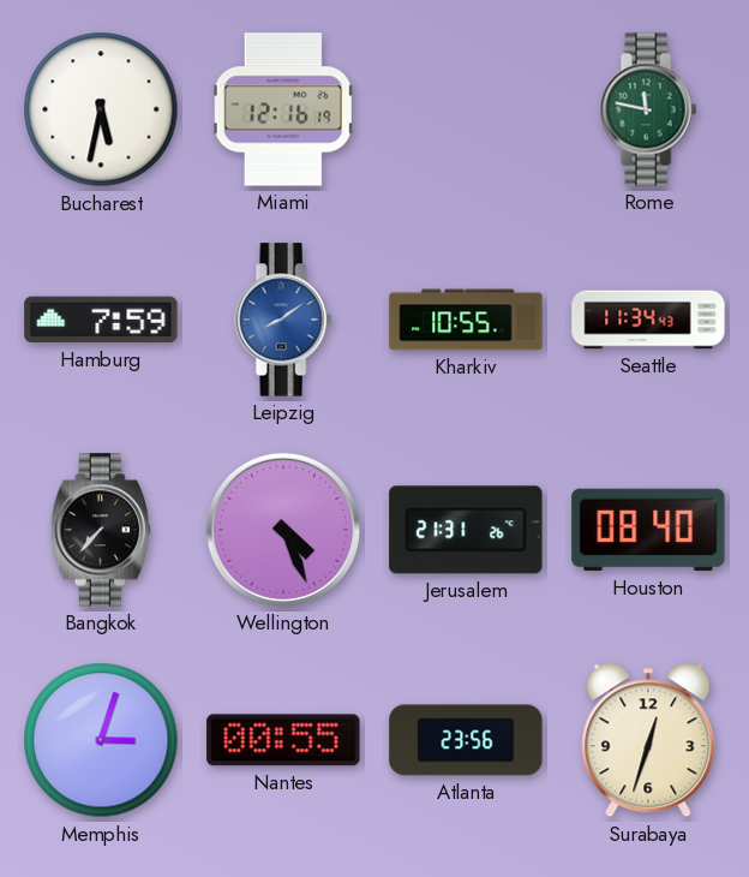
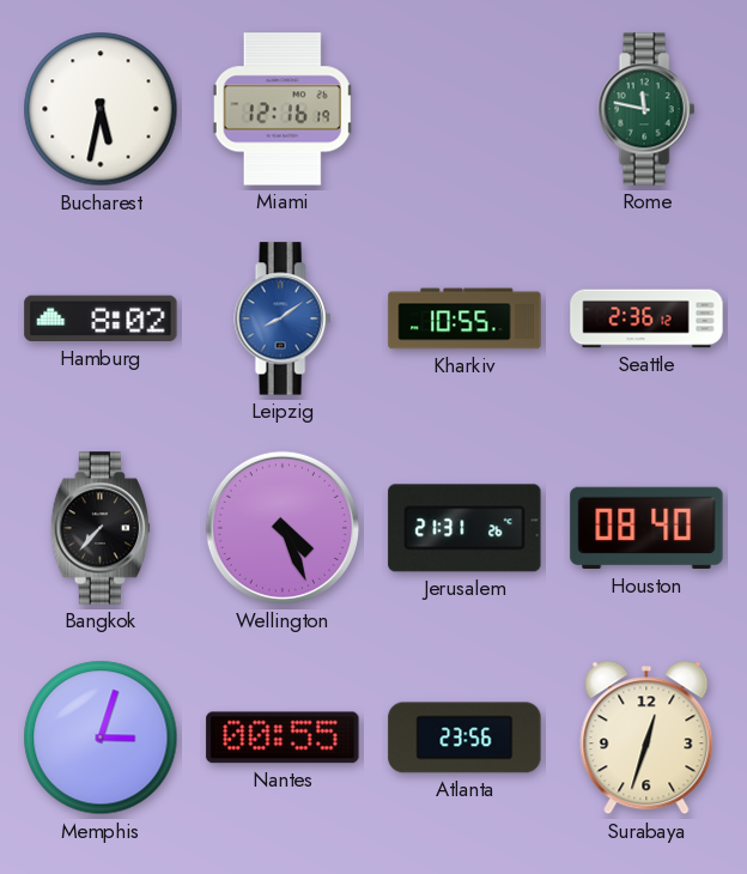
Hamburg: 7:59 -> 8:02 (101, 318)
Seattle: 11:34 -> 2:36 (646, 318)
